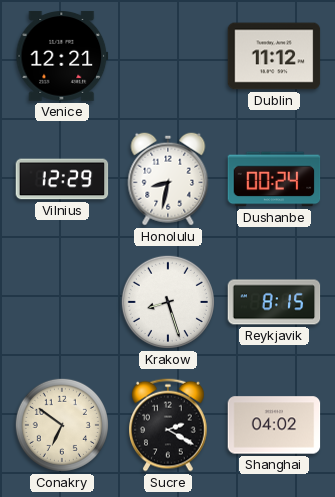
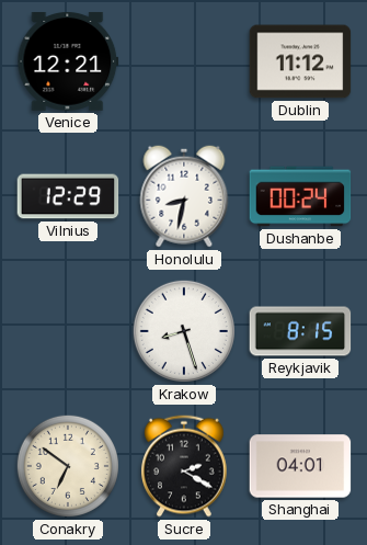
Shanghai: 04:02 -> 04:01 (300, 466)
